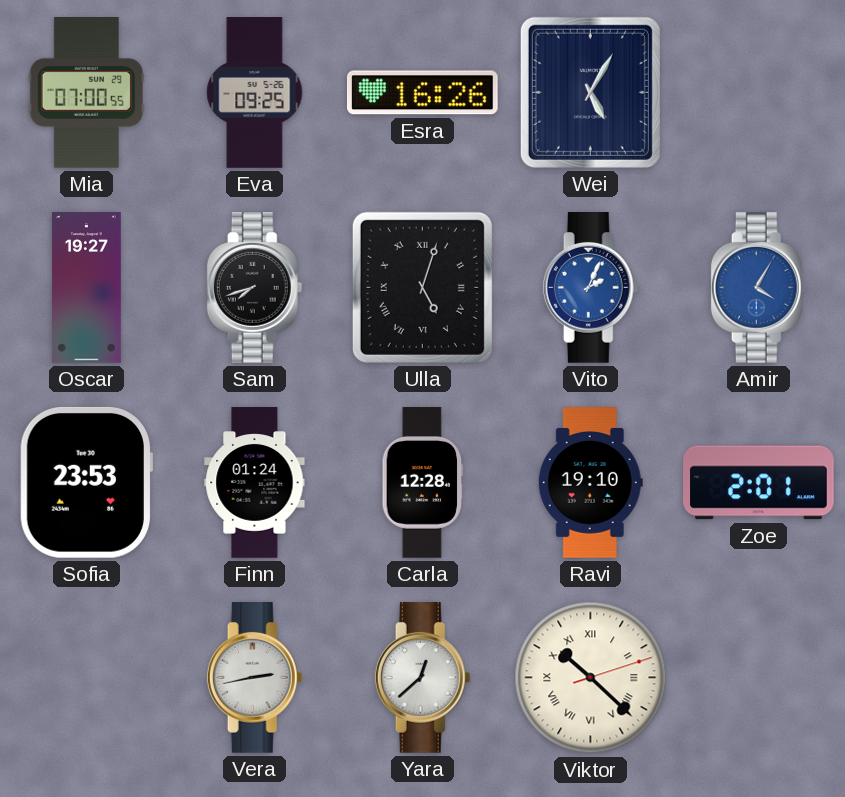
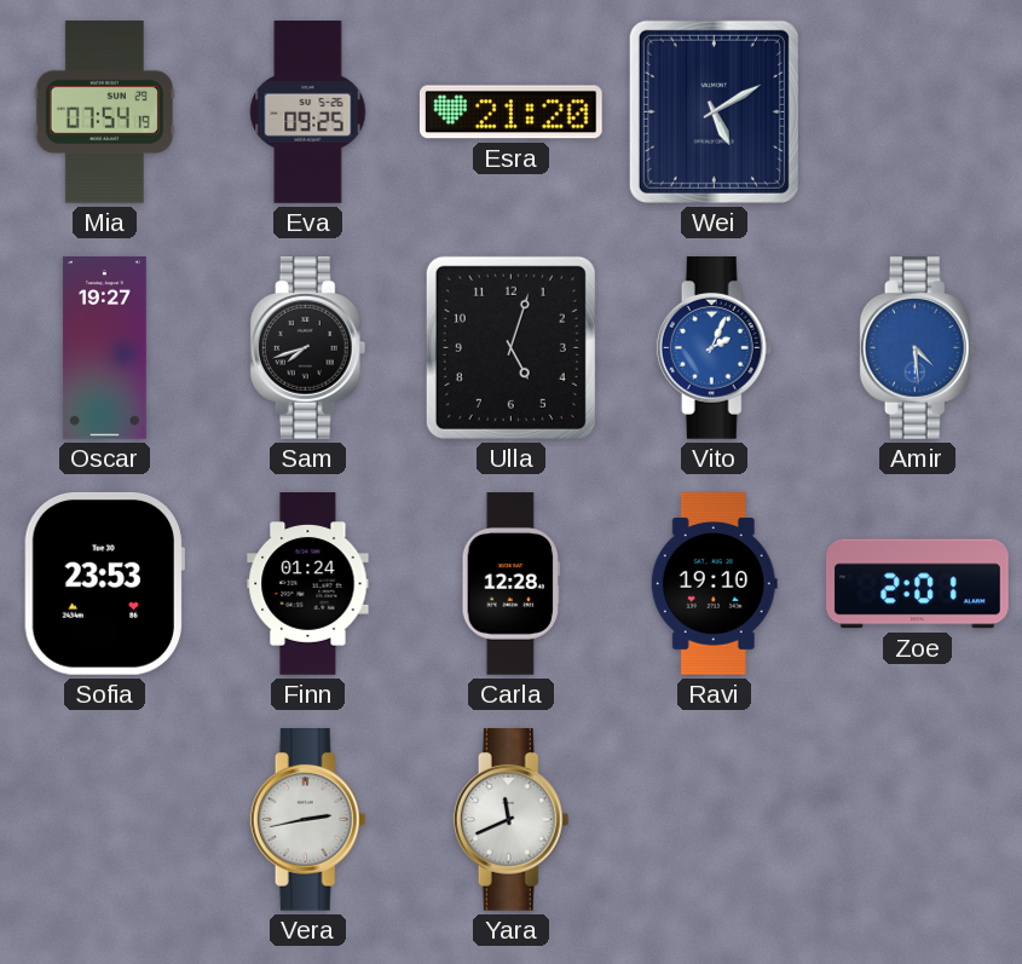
Mia: 07:00 -> 07:54 (104, 112)
Esra: 16:26 -> 21:20 (512, 112)
Wei: 5:05 -> 5:10 (714, 111)
Ulla numerals: Roman -> Arabic (510, 347)
Amir: 4:05 -> 4:29 (918, 348)
Yara: 12:38 -> 11:41 (512, 820)
Viktor: 10:22 -> none (591, 678)
